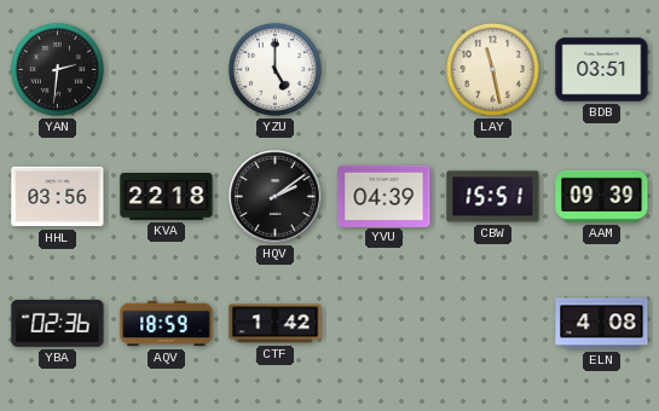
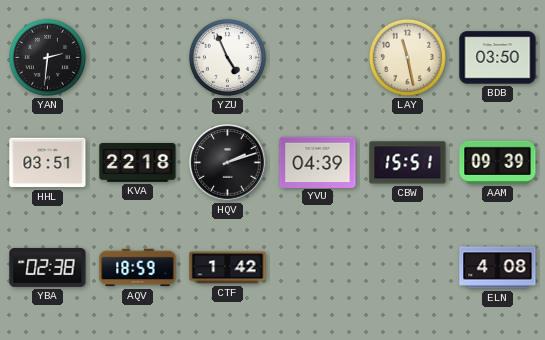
YZU: 5:00 -> 4:56 (227, 57)
BDB: 03:51 -> 03:50 (498, 58)
HHL: 03:56 -> 03:51 (48, 163)
HQV: 2:09 -> 2:12 (228, 163)
YBA: 02:36 -> 02:38 (48, 267)
